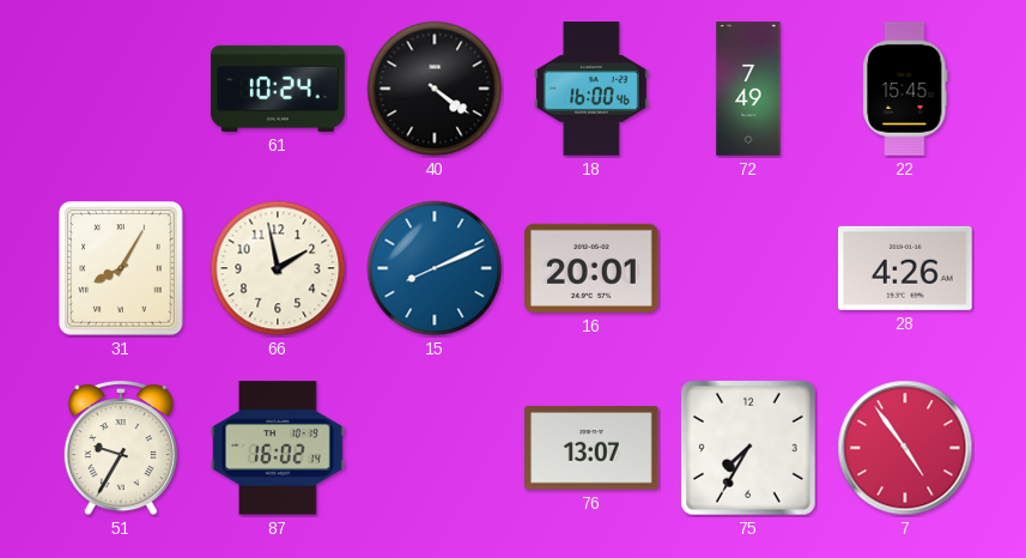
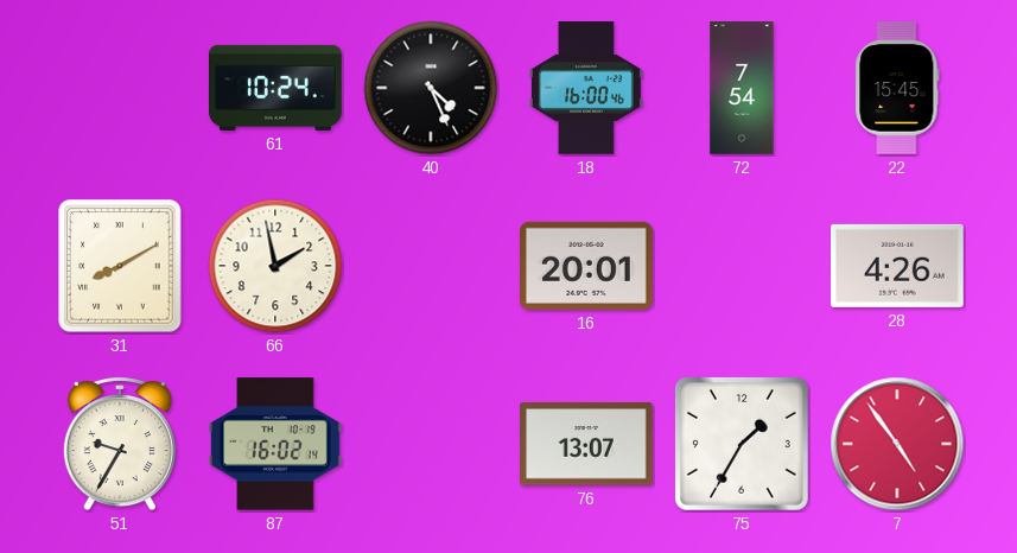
40: 4:21 -> 4:26 (431, 88)
72: 7:49 -> 7:54 (742, 88)
31: 8:05 -> 8:10 (120, 266)
15: 8:11 -> none (435, 268)
75: 7:35 -> 1:35 (742, 444)
